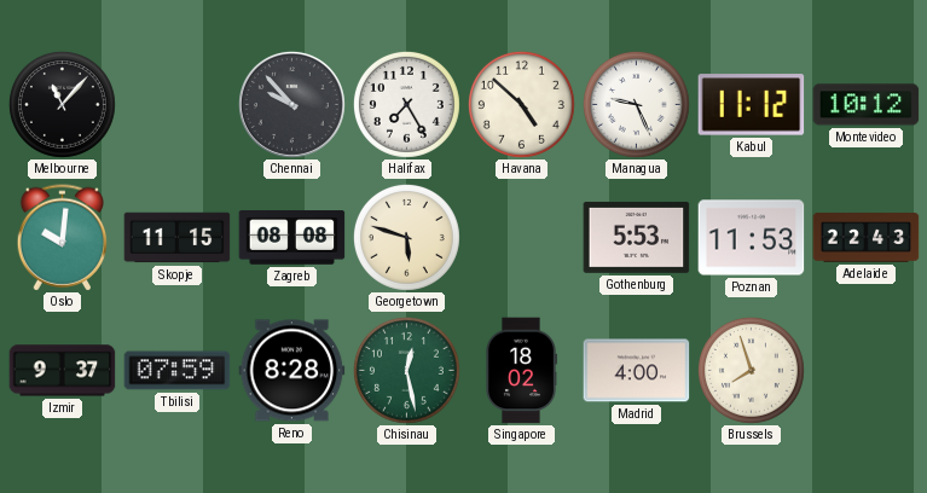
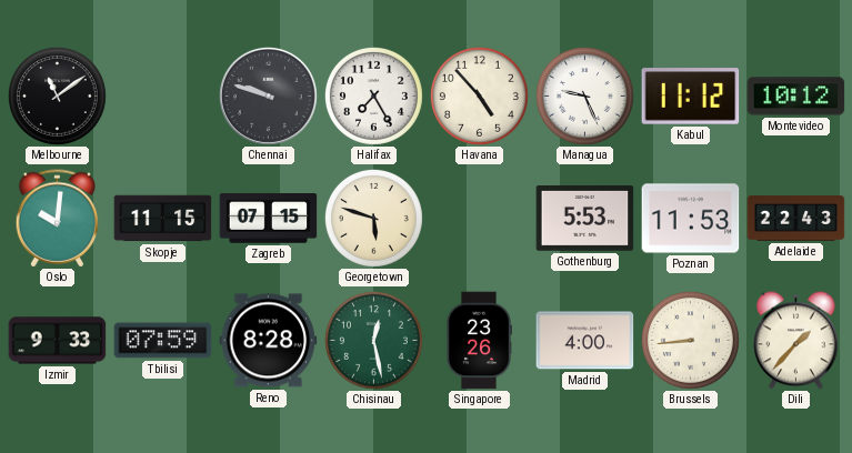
Melbourne: 11:07 -> 11:09 (57, 95)
Chennai: 9:53 -> 9:48 (268, 95)
Havana: 4:52 -> 4:53 (479, 95)
Zagreb: 08:08 -> 07:15 (269, 219)
Izmir: 9:37 -> 9:33 (58, 341)
Singapore: 18:02 -> 23:26 (480, 341)
Brussels: 7:57 -> 8:44 (690, 340)
Dili: none -> 1:37 (796, 341)
